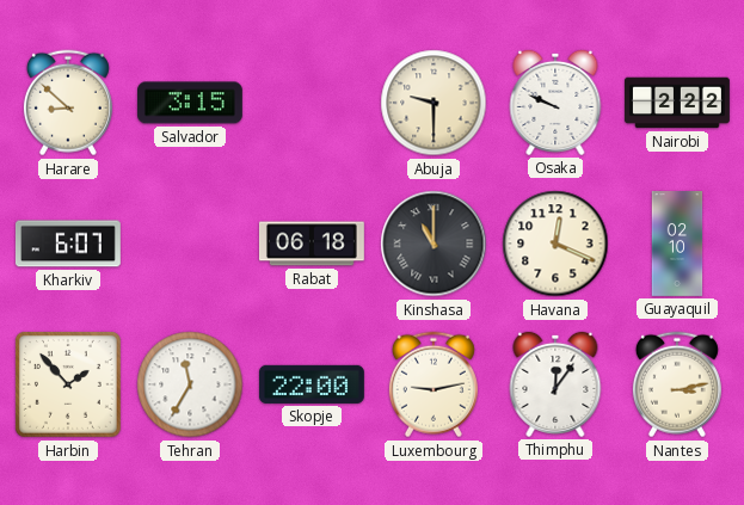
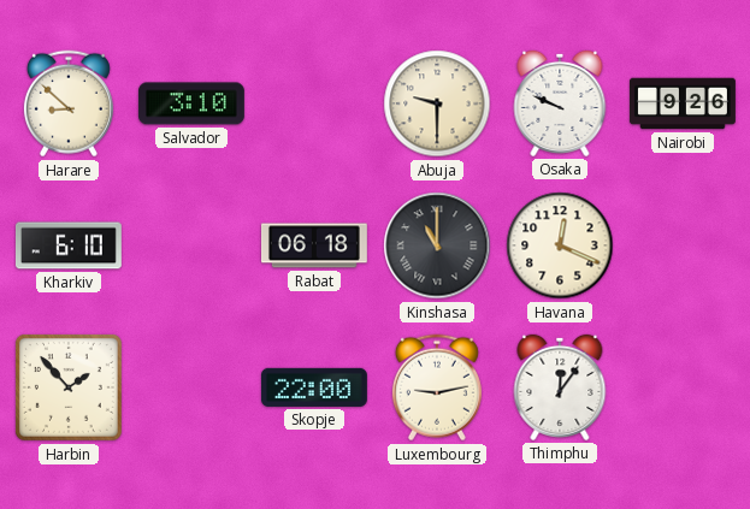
Salvador: 3:15 -> 3:10 (191, 103)
Nairobi: 2:22 -> 9:26 (683, 103)
Kharkiv: 6:07 -> 6:10 (69, 245)
Guayaquil: 02:10 -> none (677, 245)
Tehran: 11:35 -> none (190, 384)
Nantes: 3:13 -> none (677, 384)
